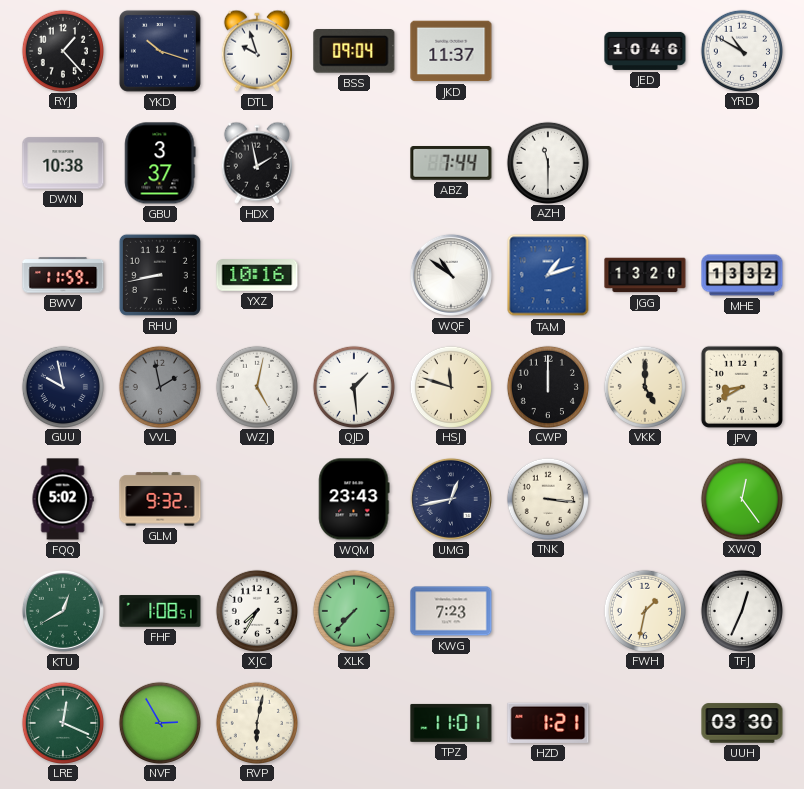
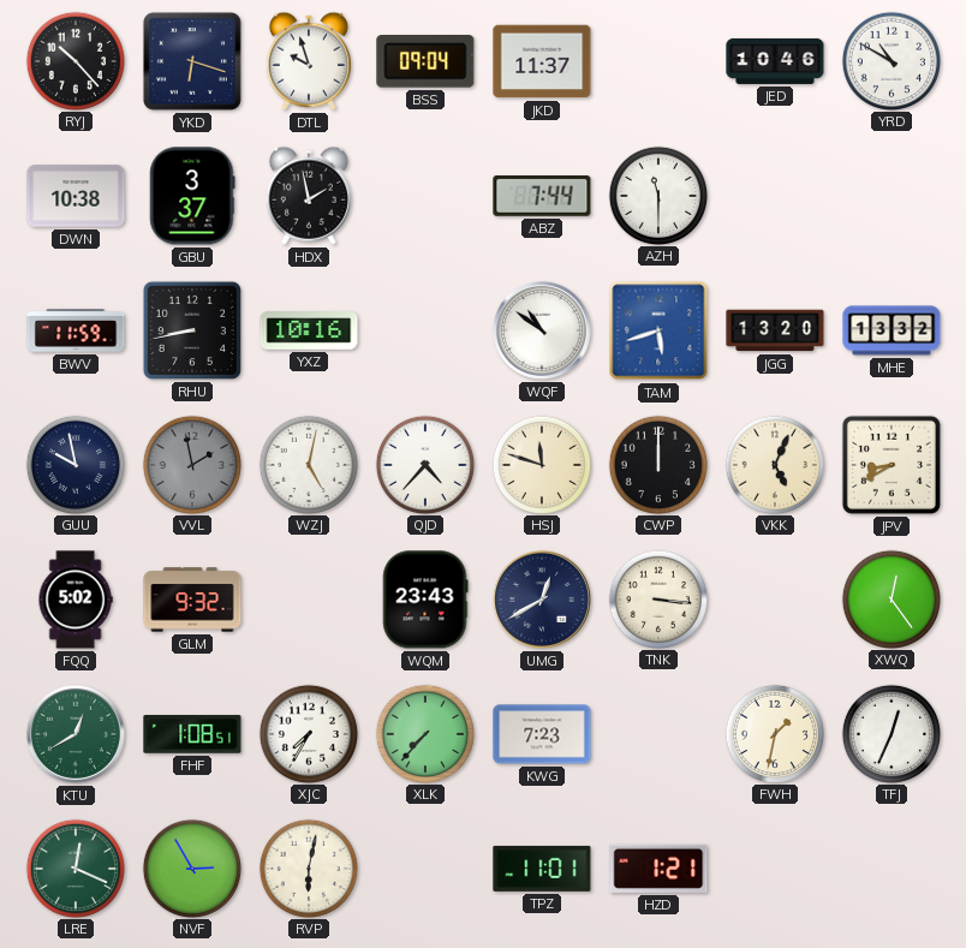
RYJ: 1:23 -> 10:23 (74, 60)
YKD: 10:18 -> 6:18 (192, 61)
TAM: 1:12 -> 5:42 (658, 330)
QJD: 1:29 -> 4:37 (424, 464)
VKK: 5:00 -> 5:04 (774, 464)
UMG: 12:43 -> 12:40 (542, 600)
UUH: 03:30 -> none (742, 723)
